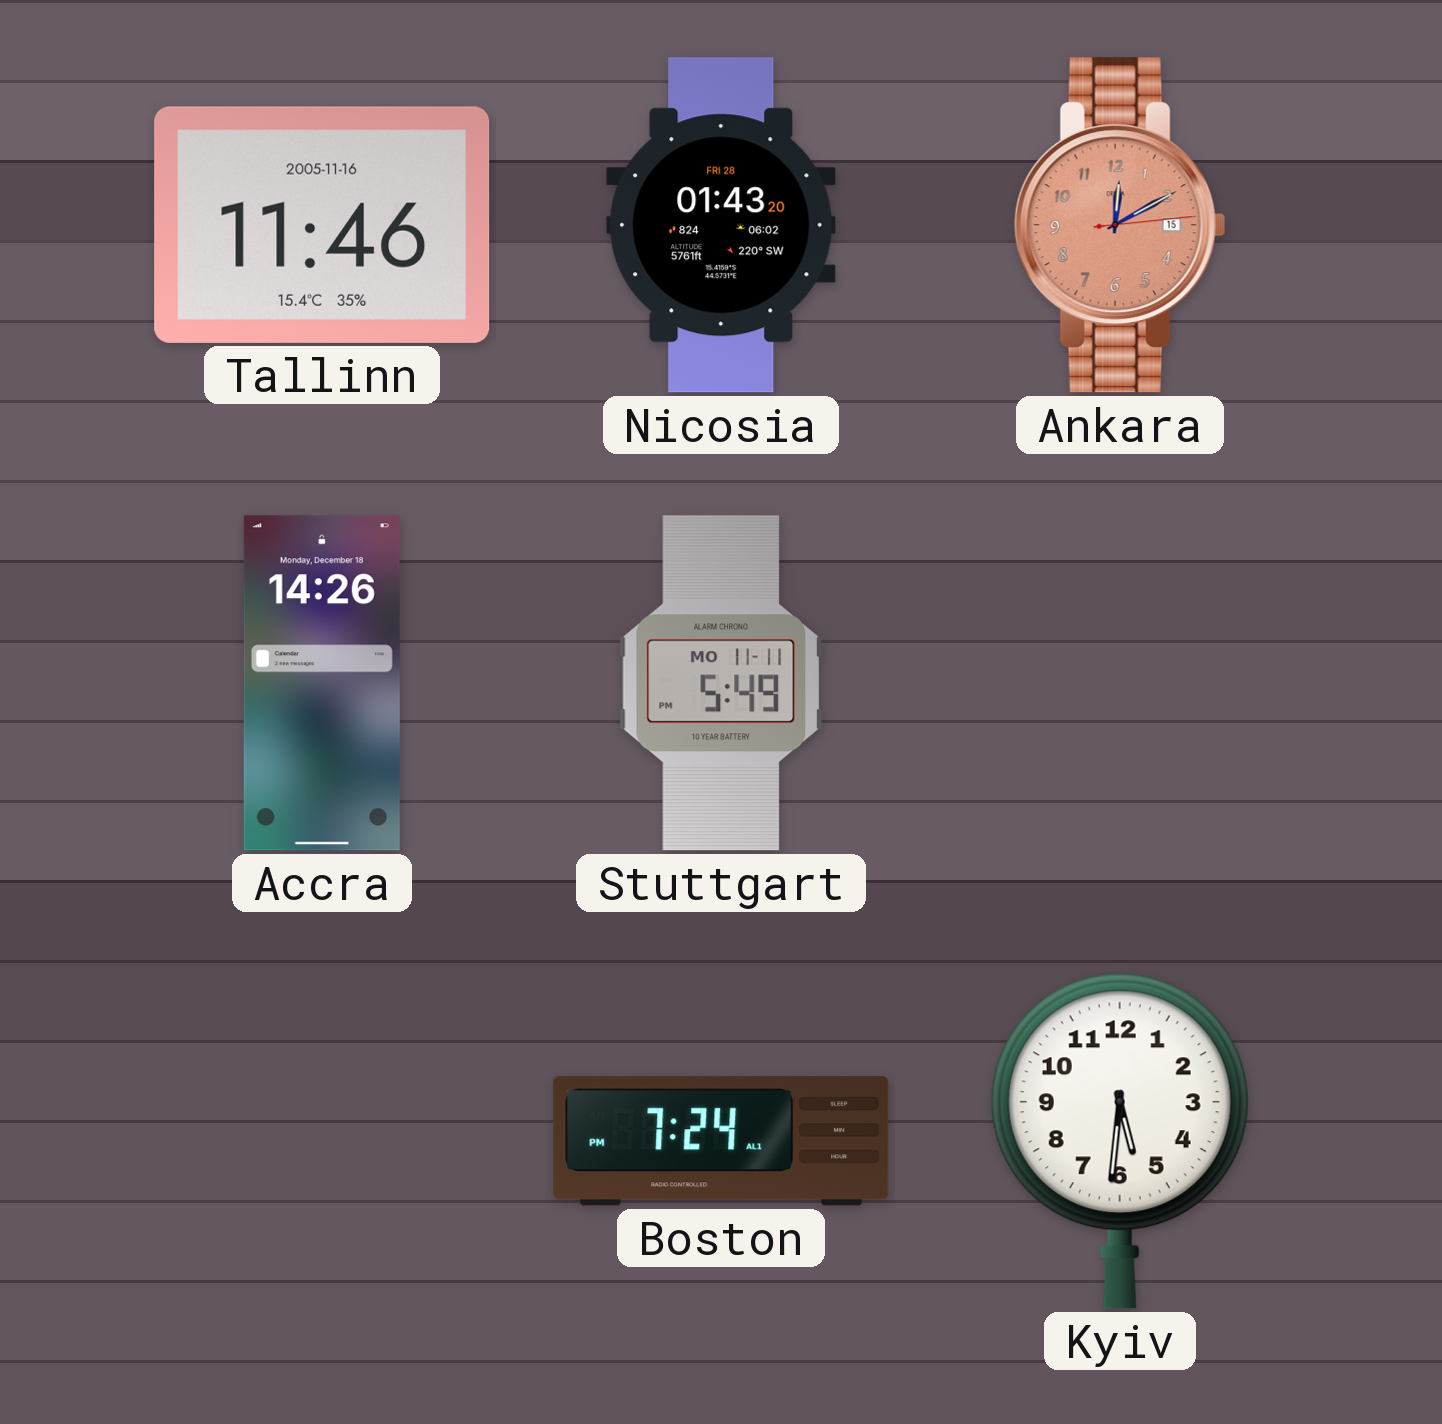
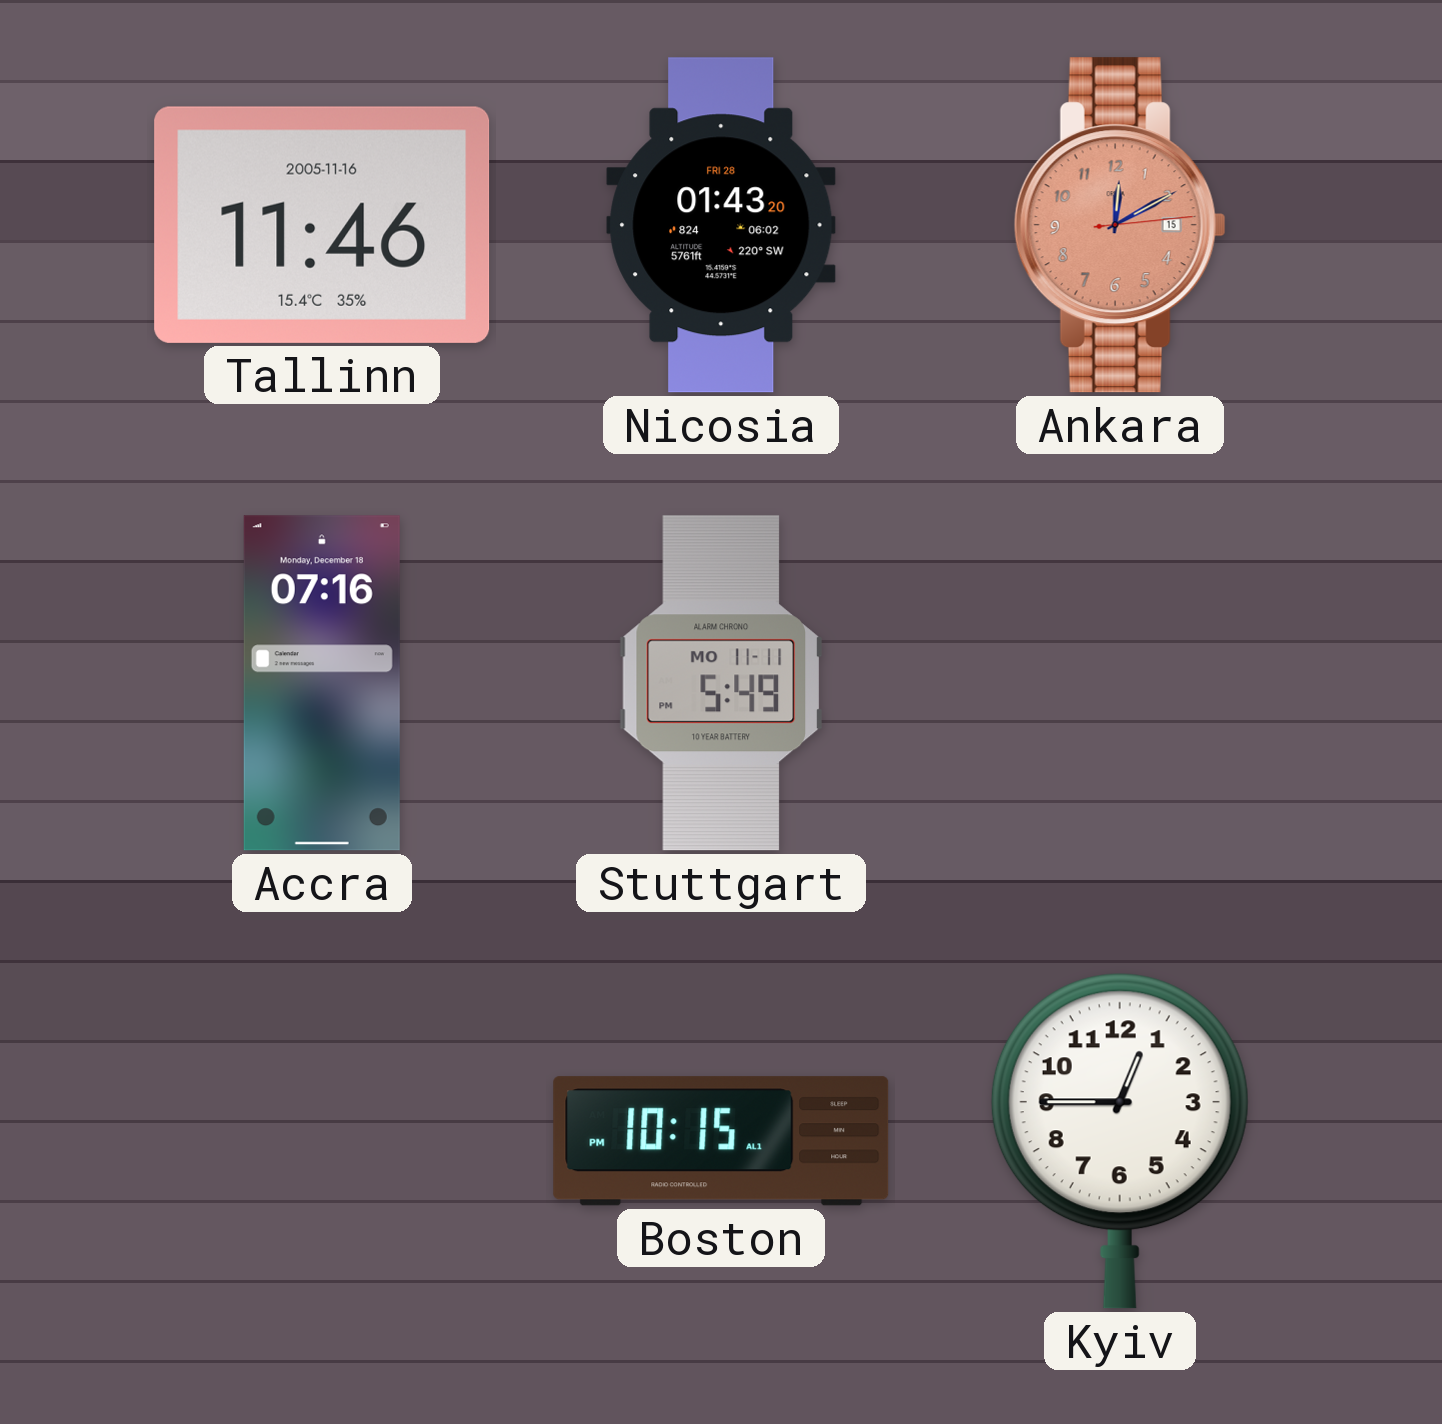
Accra: 14:26 -> 07:16 (322, 683)
Boston: 7:24 -> 10:15 (721, 1141)
Kyiv: 5:31 -> 12:45 (1120, 1141)
